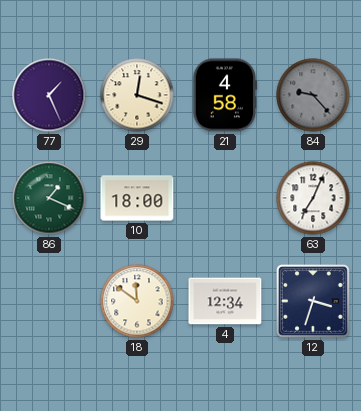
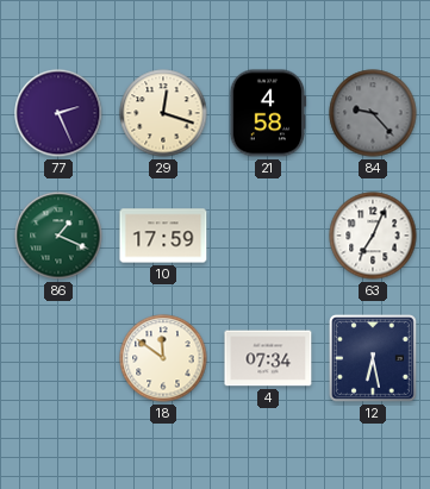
77: 1:26 -> 2:26 (58, 113)
10: 18:00 -> 17:59 (163, 236)
4: 12:34 -> 07:34 (268, 358)
12: 3:33 -> 6:28 (374, 359)
